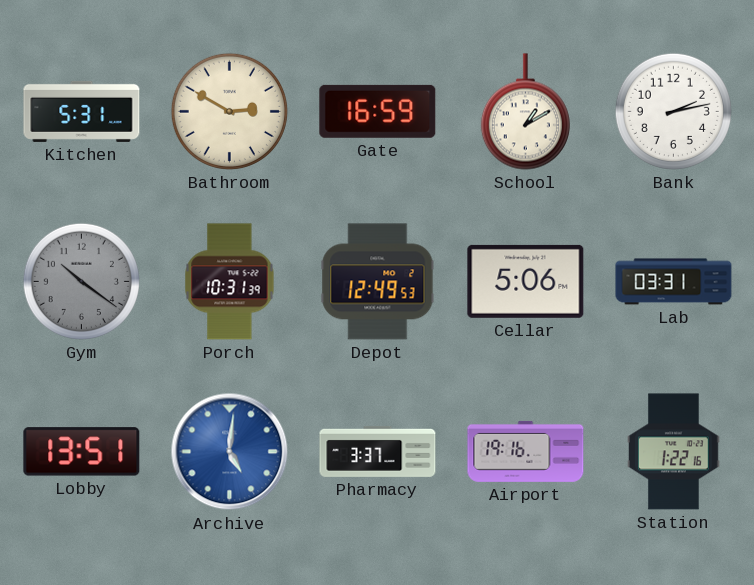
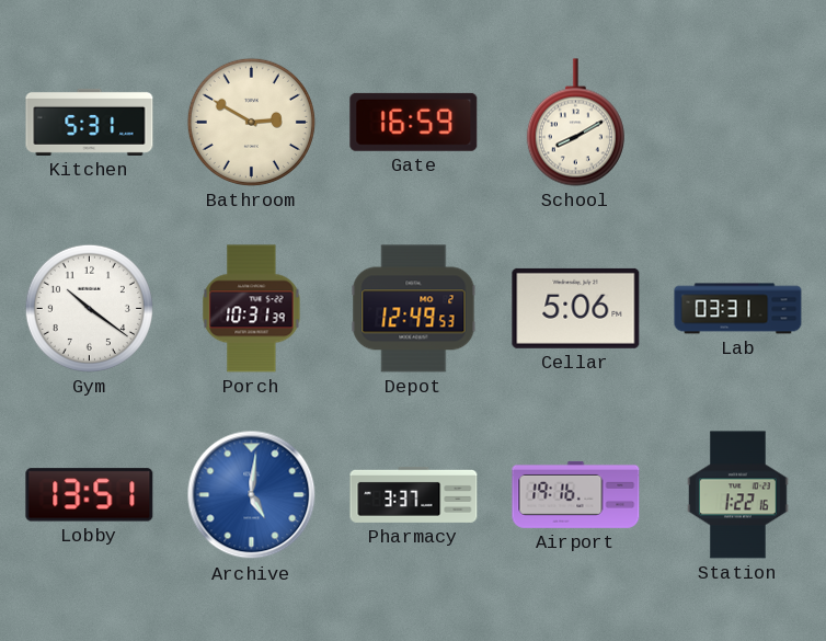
School: 1:10 -> 8:10 (575, 123)
Bank: 2:13 -> none (673, 111)
Gym dial: grey -> white (89, 308)
